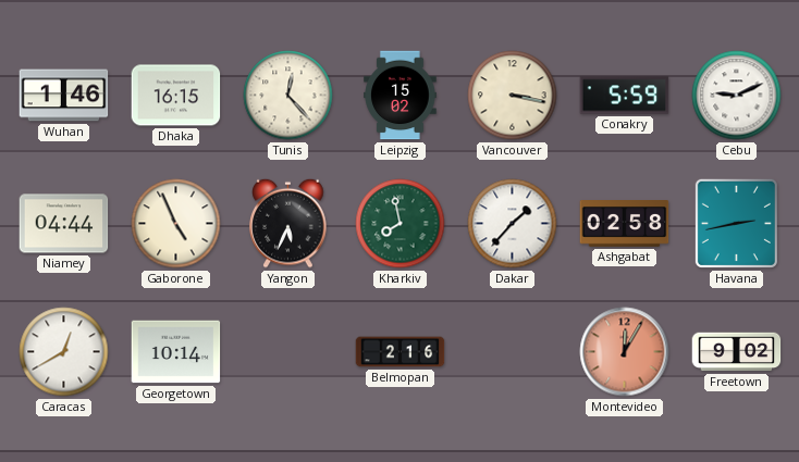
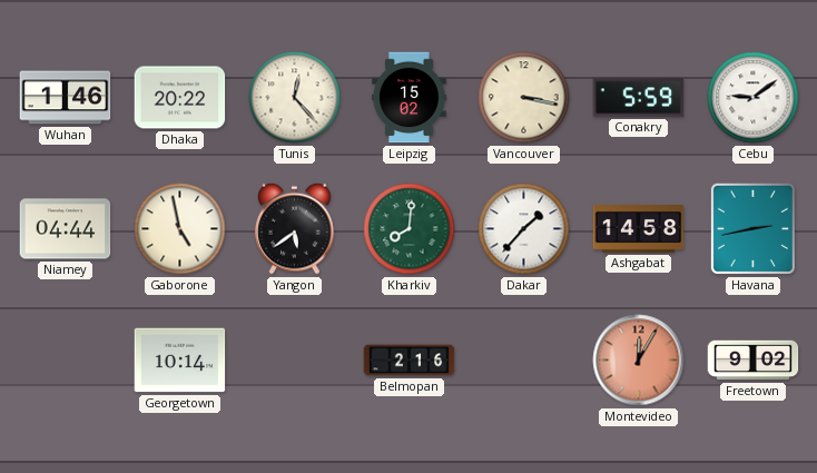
Dhaka: 16:15 -> 20:22 (180, 98)
Cebu: 9:11 -> 9:09 (754, 98)
Gaborone: 4:56 -> 4:58 (180, 229)
Yangon: 5:34 -> 5:39 (295, 228)
Kharkiv: 7:58 -> 8:01 (410, 229)
Ashgabat: 02:58 -> 14:58 (639, 229)
Caracas: 12:40 -> none (64, 352)
